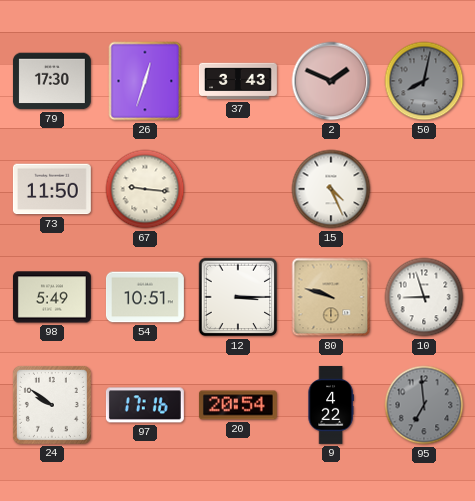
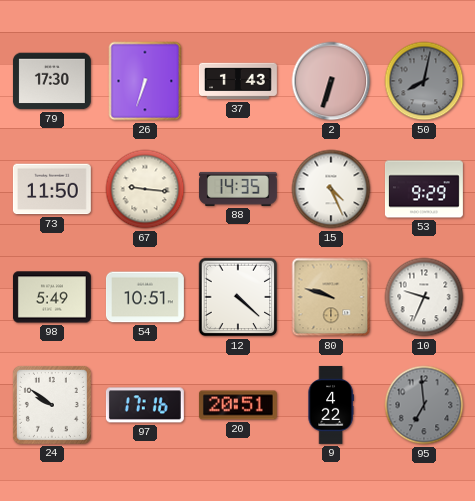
26: 12:33 -> 6:33 (145, 81)
37: 3:43 -> 1:43 (238, 81)
2: 1:49 -> 6:33 (331, 81)
88: none -> 14:35 (238, 189)
53: none -> 9:29 (424, 189)
12: 3:15 -> 4:22 (238, 297)
10: 8:57 -> 9:34 (424, 297)
20: 20:54 -> 20:51 (238, 405)
